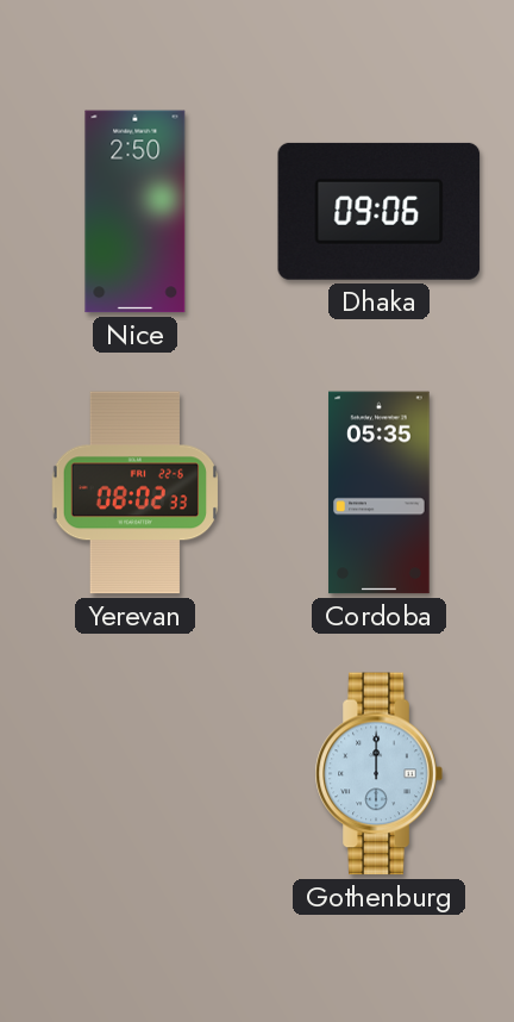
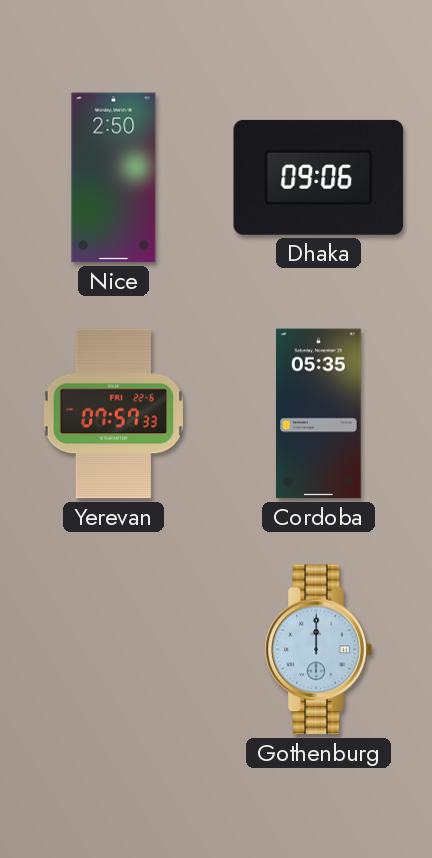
Yerevan: 08:02 -> 07:57 (113, 414)
